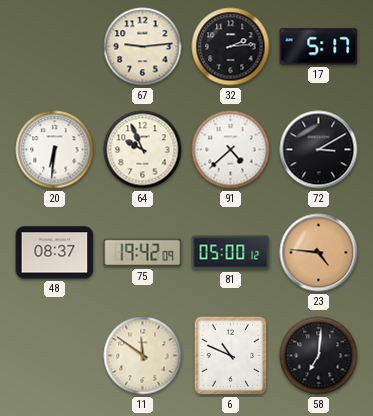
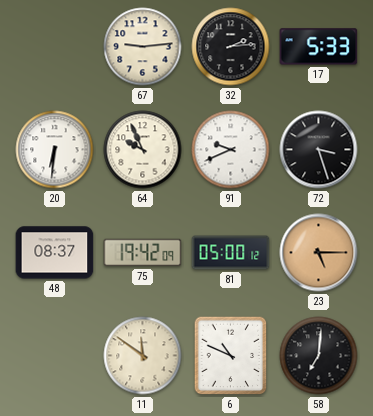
17: 5:17 -> 5:33 (319, 47)
91: 4:38 -> 9:41 (231, 150)
72: 3:10 -> 3:27 (319, 150)
23: 4:46 -> 5:15 (319, 253)
